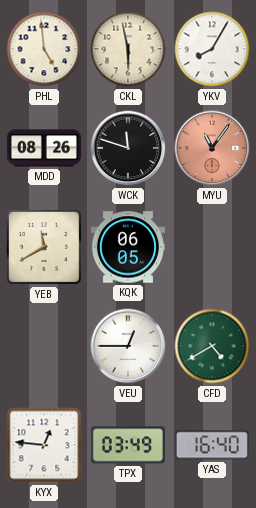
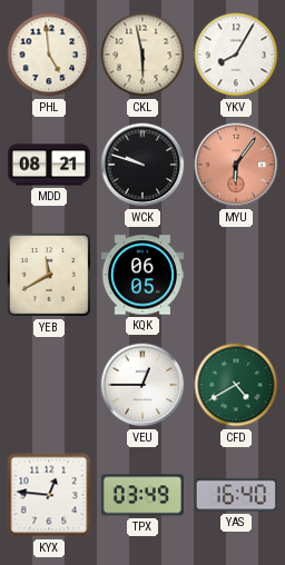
MDD: 08:26 -> 08:21 (48, 165)
WCK: 11:48 -> 9:48 (142, 165)
MYU: 11:06 -> 6:06 (236, 165)
